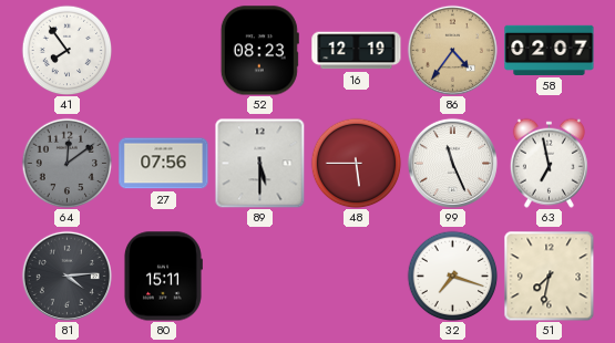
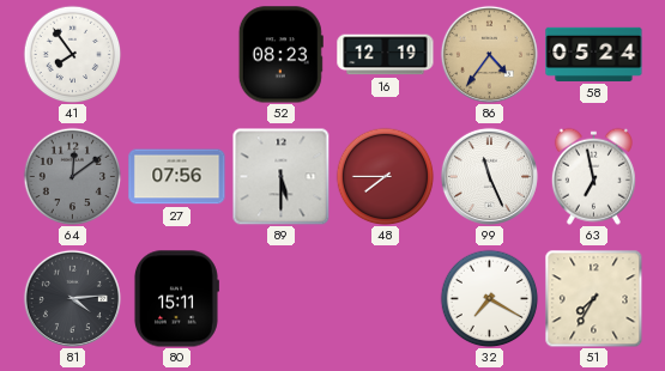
58: 02:07 -> 05:24 (594, 54)
48: 5:45 -> 7:45 (385, 176)
32: 7:18 -> 7:20 (489, 298)
51: 7:32 -> 7:35 (593, 298)
